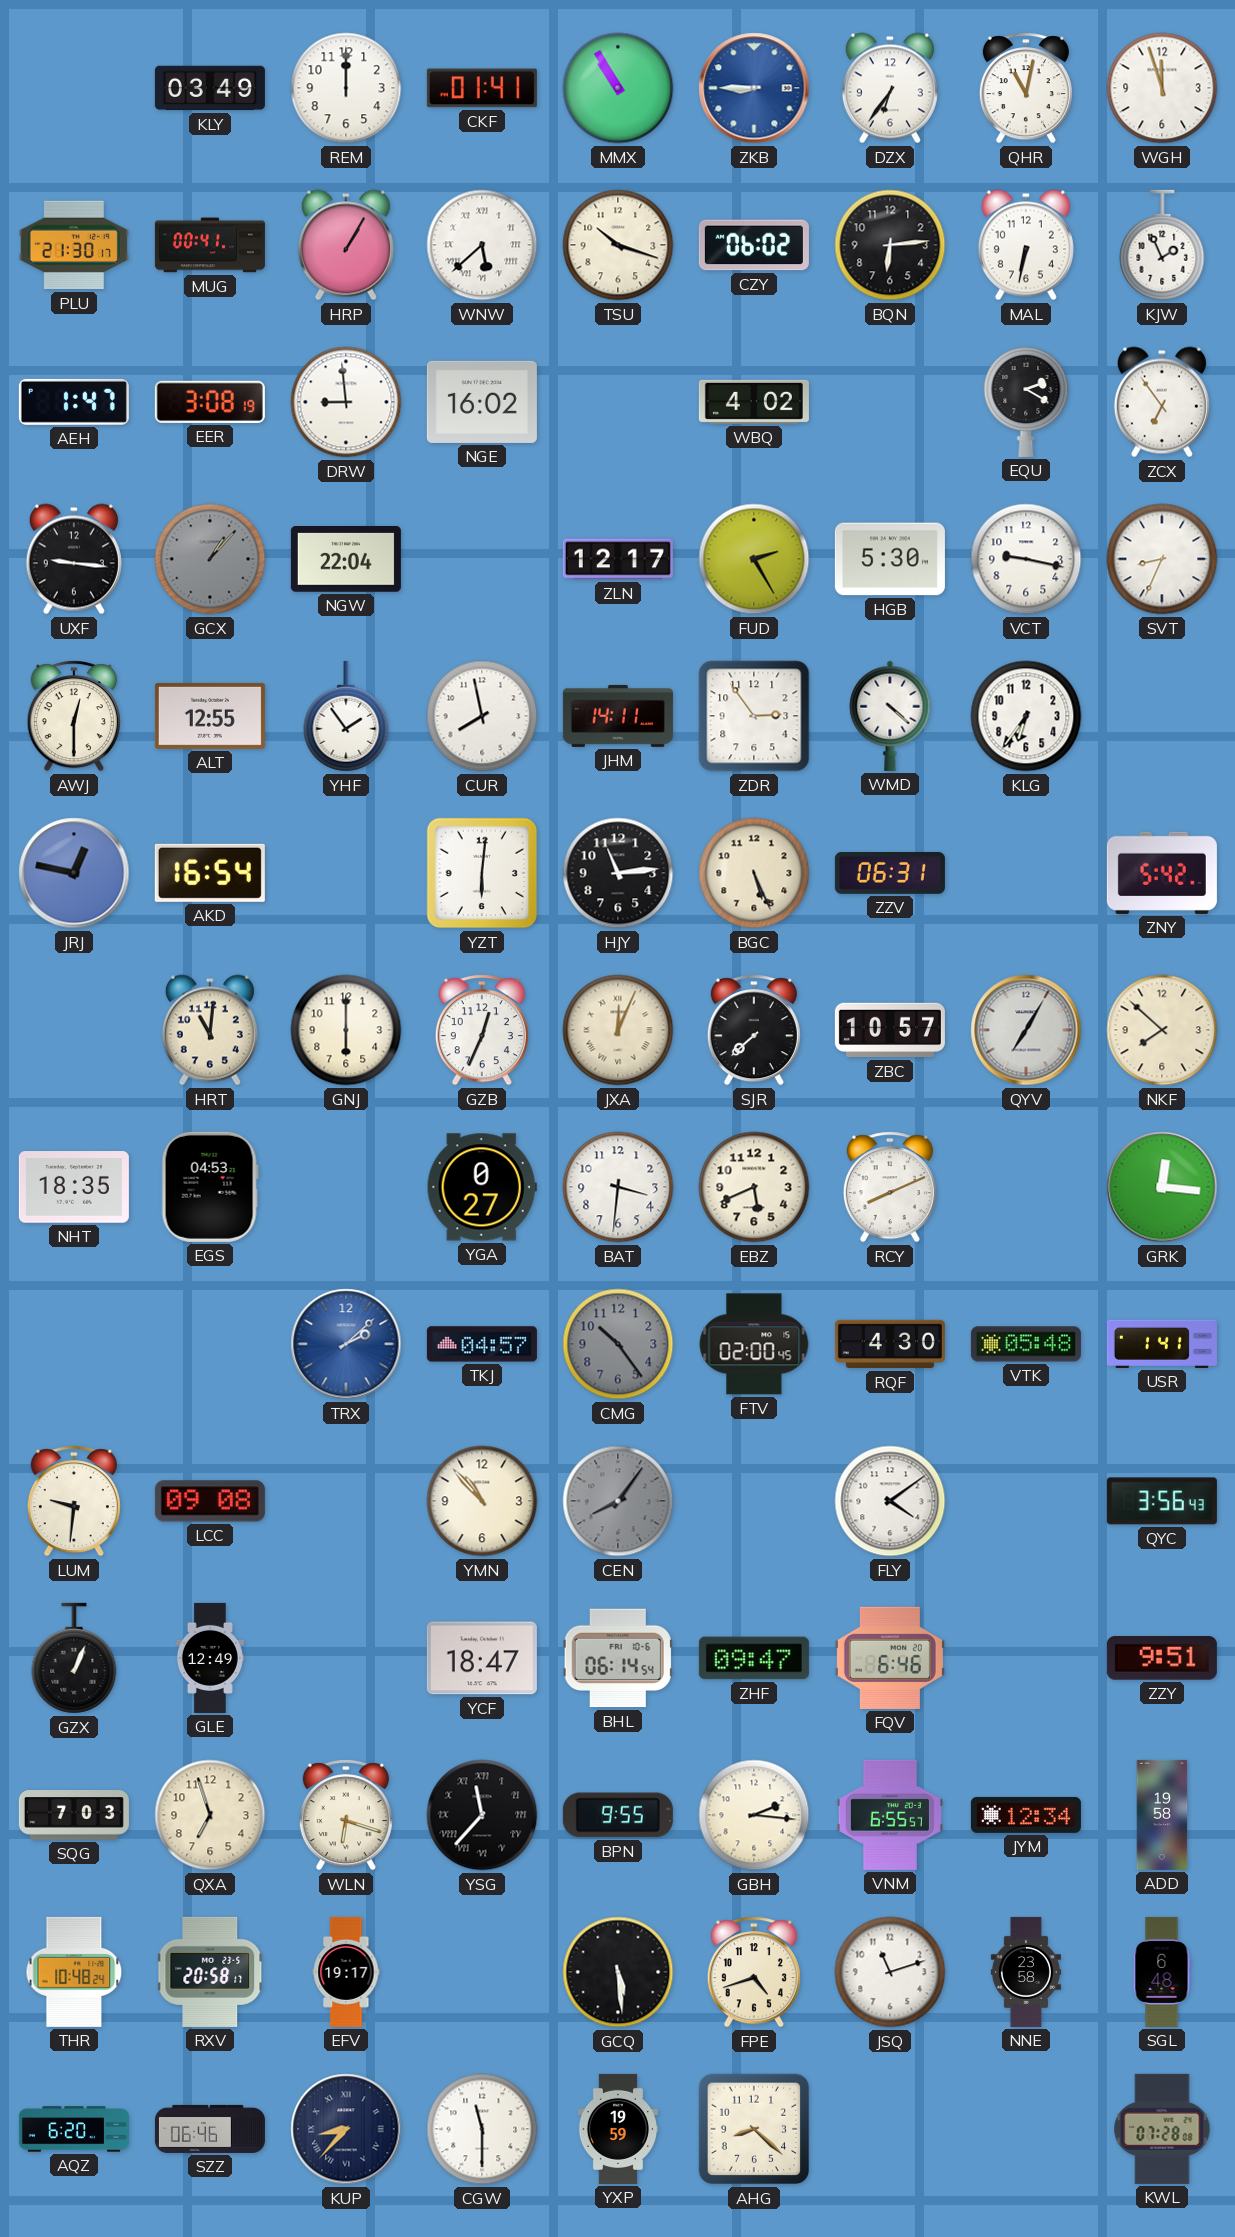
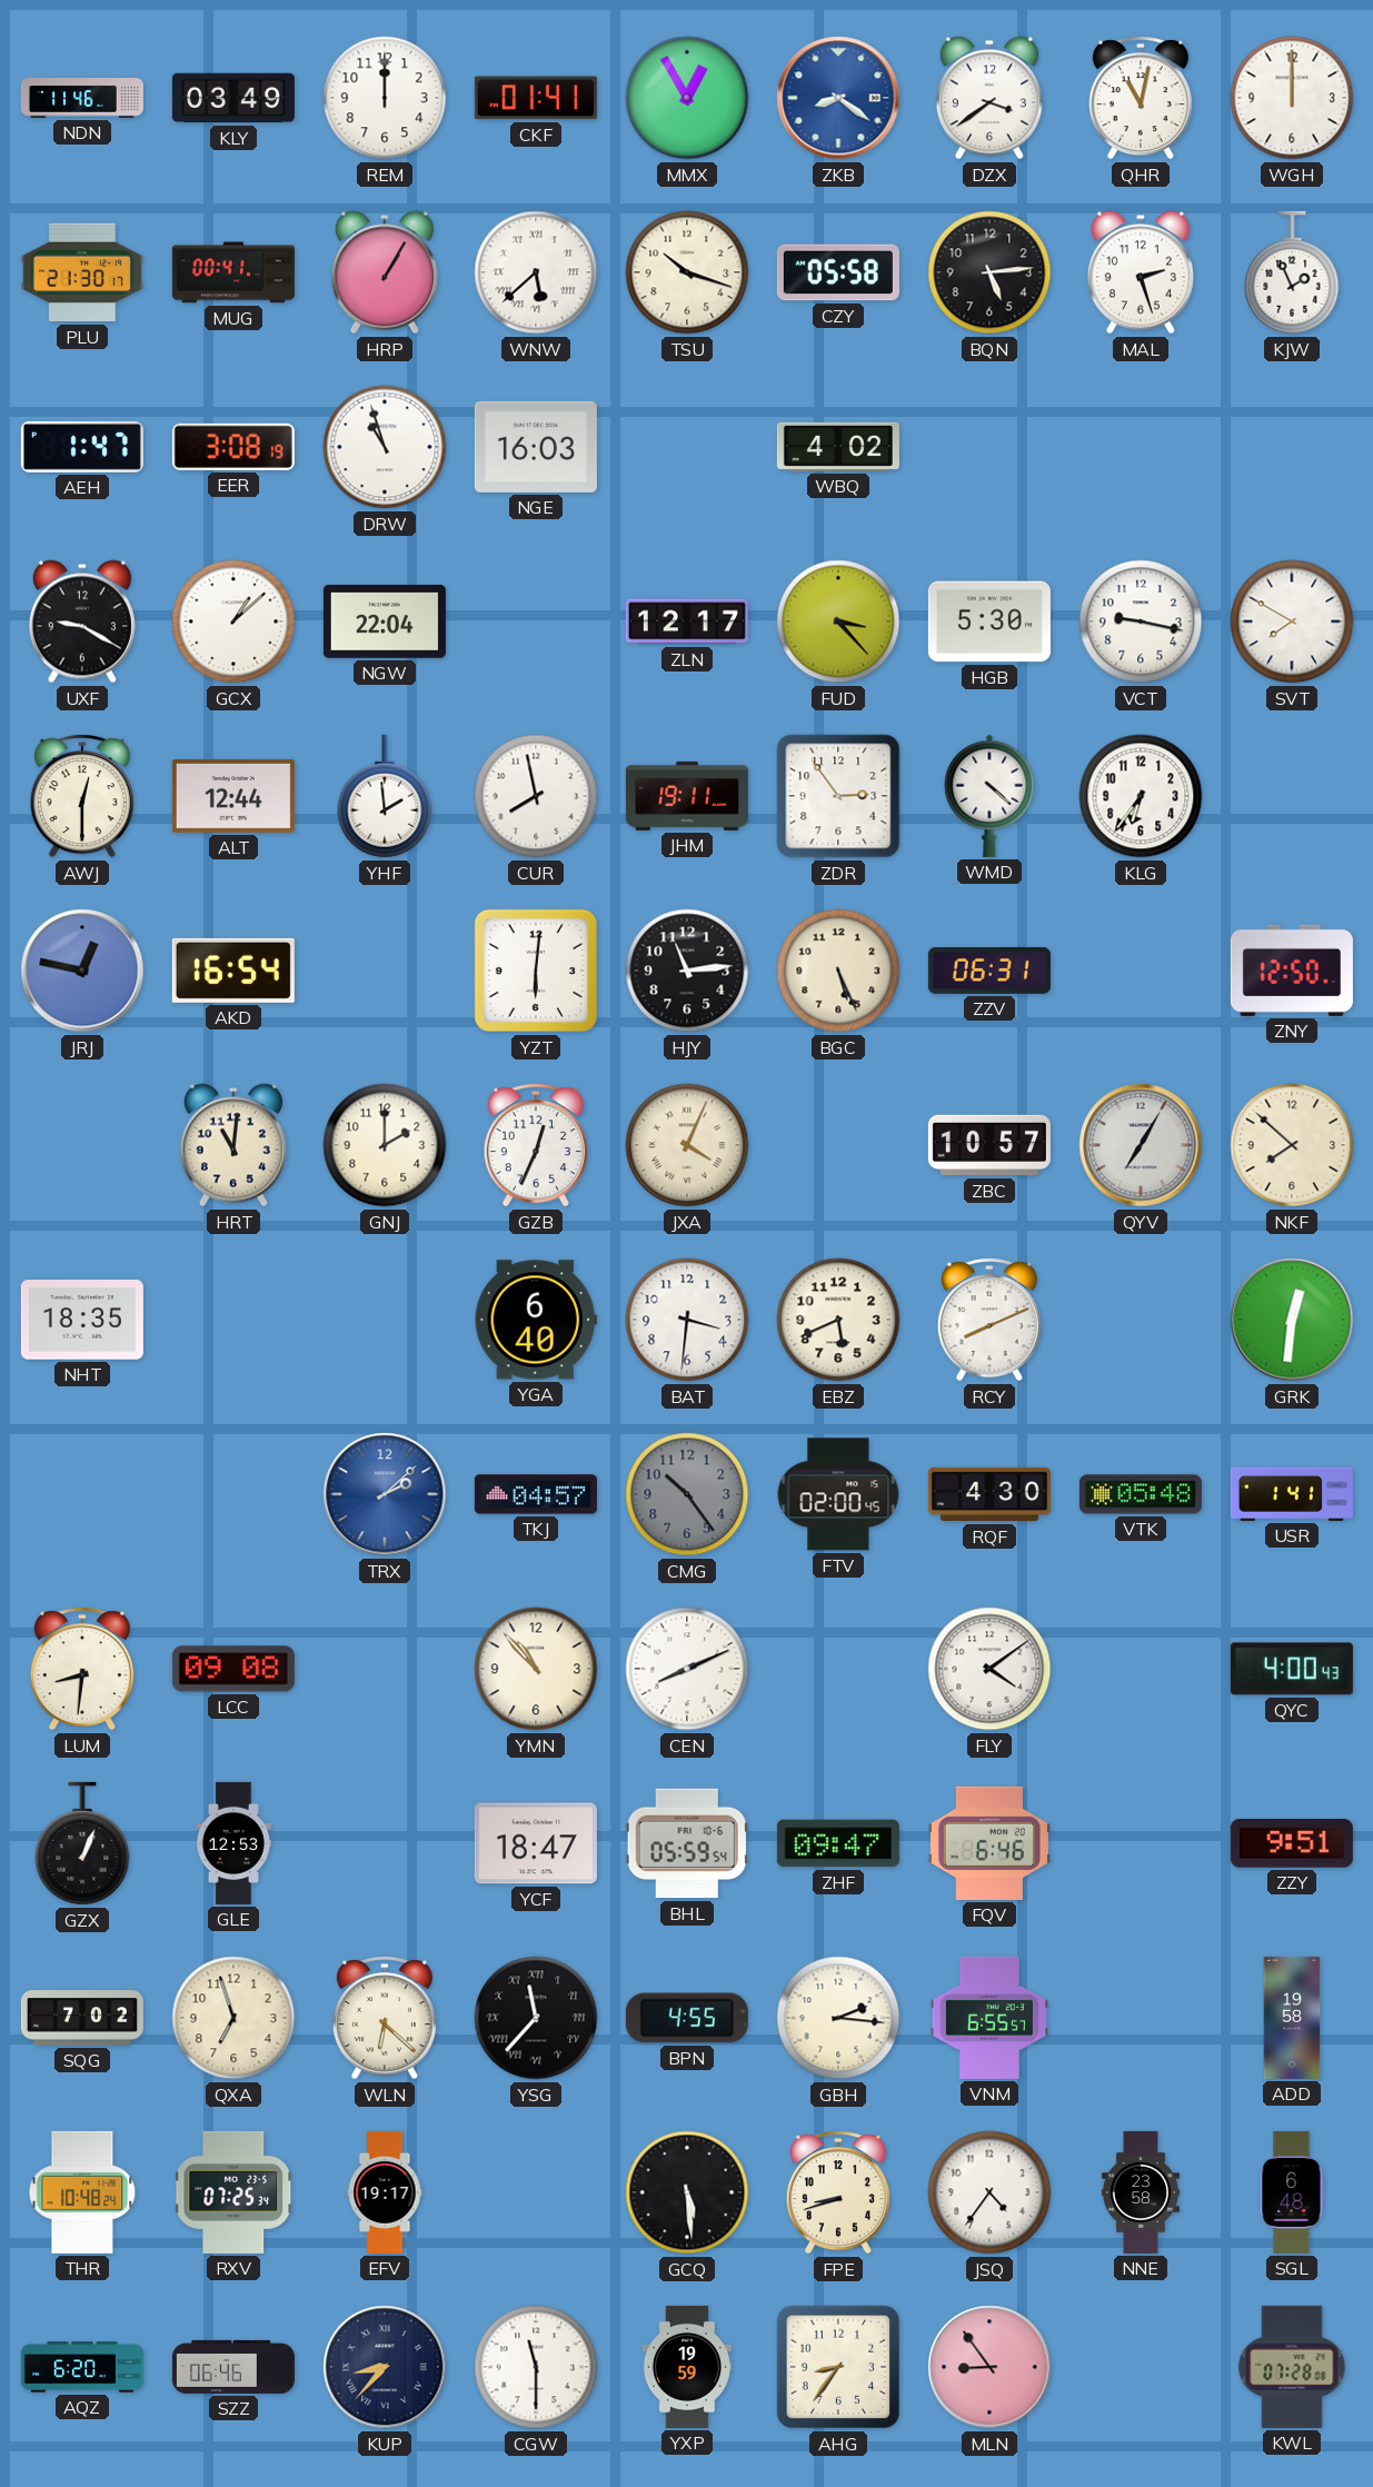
NDN: none -> 11:46 (82, 99)
MMX: 10:55 -> 12:55 (687, 98)
ZKB: 8:45 -> 8:21 (838, 98)
DZX: 6:36 -> 3:39 (989, 98)
WGH: 11:57 -> 12:00 (1292, 98)
CZY: 06:02 -> 05:58 (838, 272)
BQN: 6:14 -> 5:14 (989, 272)
MAL: 6:32 -> 2:27 (1141, 272)
DRW: 8:59 -> 10:57 (385, 447)
NGE: 16:02 -> 16:03 (536, 447)
EQU: 2:20 -> none (1026, 402)
ZCX: 6:54 -> none (1162, 402)
UXF: 9:16 -> 9:20 (82, 621)
GCX: 1:07 -> 1:08 (233, 621)
GCX dial: grey -> white (233, 621)
FUD: 2:25 -> 3:23 (838, 621)
SVT: 8:34 -> 7:50 (1292, 621)
ALT: 12:55 -> 12:44 (233, 796)
YHF: 1:54 -> 1:59 (385, 796)
JHM: 14:11 -> 19:11 (687, 796)
ZNY: 5:42 -> 12:50 (1292, 971)
GNJ: 6:00 -> 2:00 (385, 1145)
JXA: 12:04 -> 4:04 (687, 1145)
SJR: 7:38 -> none (754, 1030)
EGS: 04:53 -> none (210, 1187)
YGA: 0:27 -> 6:40 (536, 1320)
GRK: 12:16 -> 12:31 (1292, 1320)
LUM: 9:31 -> 8:31 (82, 1669)
CEN: 8:06 -> 8:11 (687, 1669)
CEN dial: grey -> white (687, 1669)
QYC: 3:56 -> 4:00 (1292, 1669)
GLE: 12:49 -> 12:53 (233, 1843)
BHL: 06:14 -> 05:59 (687, 1843)
SQG: 7:03 -> 7:02 (82, 2018)
WLN: 6:18 -> 6:22 (385, 2018)
BPN: 9:55 -> 4:55 (687, 2018)
JYM: 12:34 -> none (1026, 1815)
RXV: 20:58 -> 07:25 (235, 2192)
FPE: 4:42 -> 8:42 (838, 2192)
JSQ: 11:12 -> 4:36 (989, 2192)
AHG: 8:22 -> 8:36 (838, 2367)
MLN: none -> 8:54 (989, 2367)
